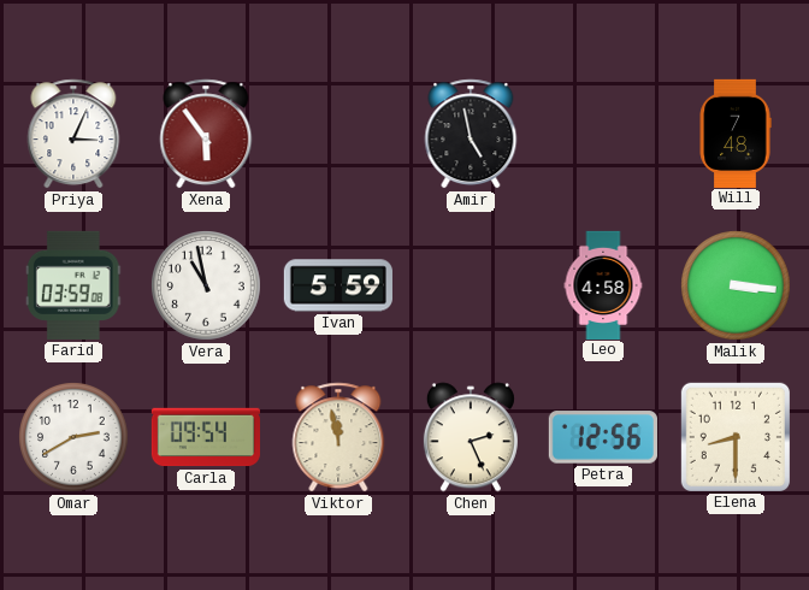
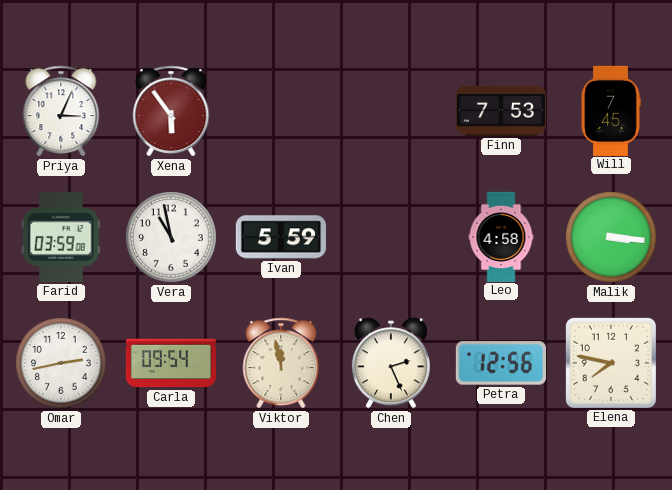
Amir: 4:58 -> none (471, 134)
Finn: none -> 7:53 (501, 111)
Will: 7:48 -> 7:45 (611, 110)
Omar: 2:40 -> 2:43 (61, 363)
Elena: 8:30 -> 7:47 (611, 363)
